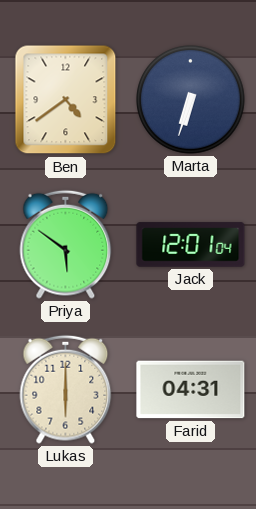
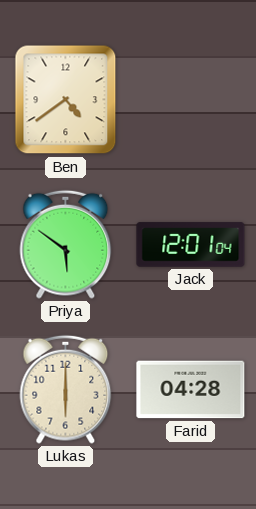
Marta: 6:33 -> none (191, 100)
Farid: 04:31 -> 04:28 (191, 390)
